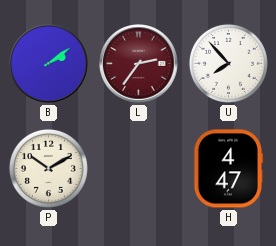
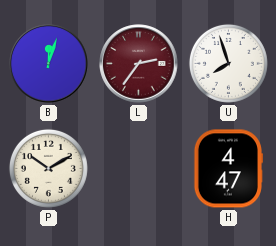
B: 2:09 -> 12:03 (49, 64)
U: 7:53 -> 7:57 (228, 63)
